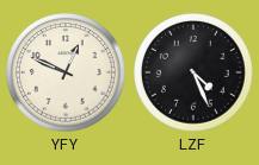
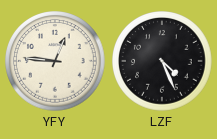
YFY: 12:49 -> 12:46 (55, 61)
